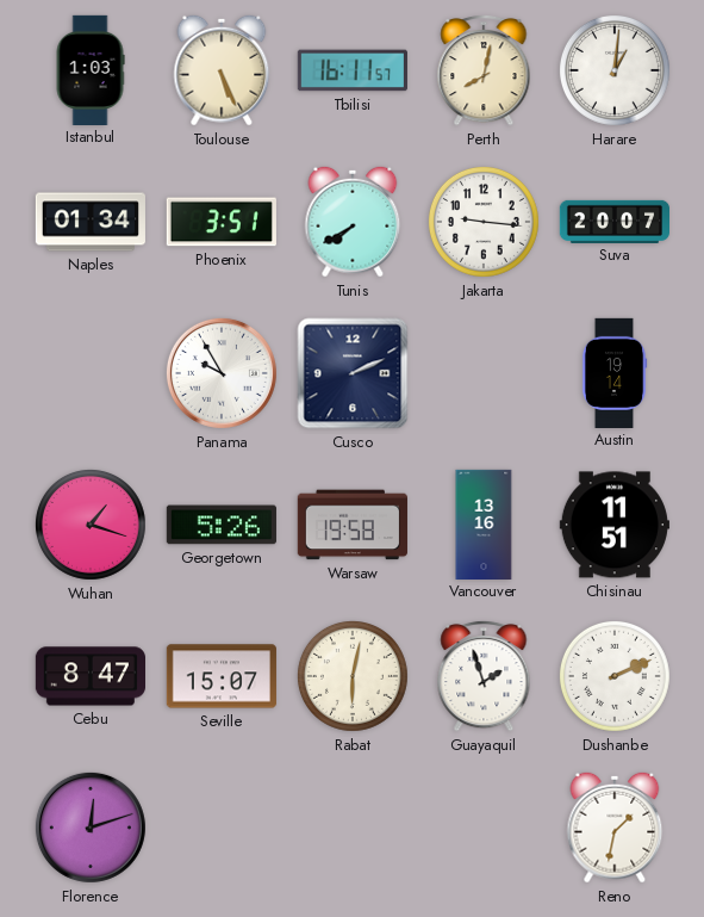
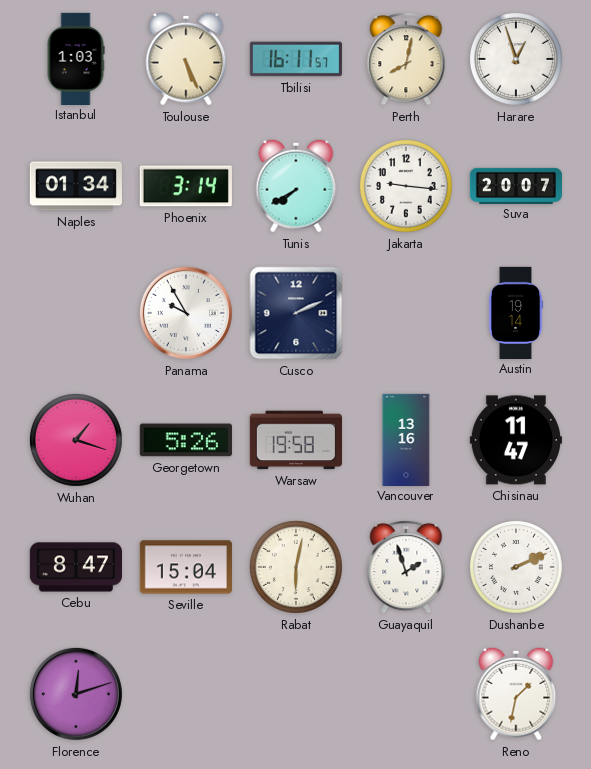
Harare: 1:01 -> 12:57 (516, 59)
Phoenix: 3:51 -> 3:14 (186, 186)
Chisinau: 11:51 -> 11:47 (516, 440)
Seville: 15:07 -> 15:04 (186, 567)
